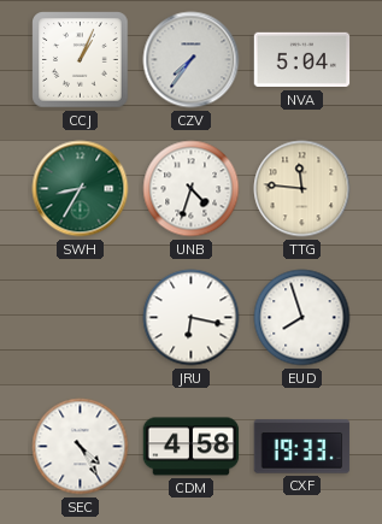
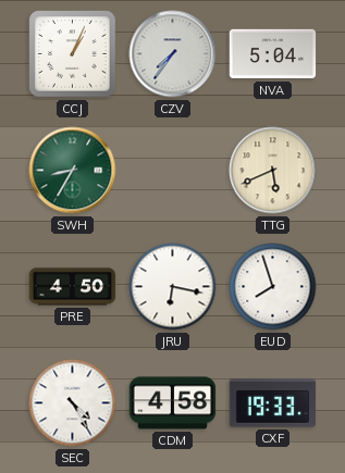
UNB: 4:33 -> none (192, 189)
TTG: 11:46 -> 5:41 (273, 171)
PRE: none -> 4:50 (73, 287)
